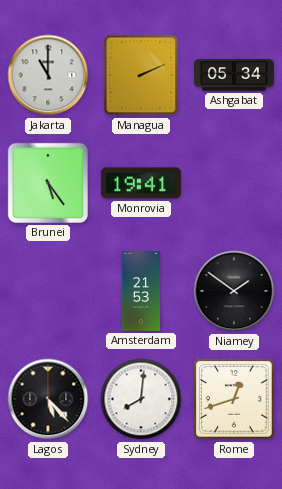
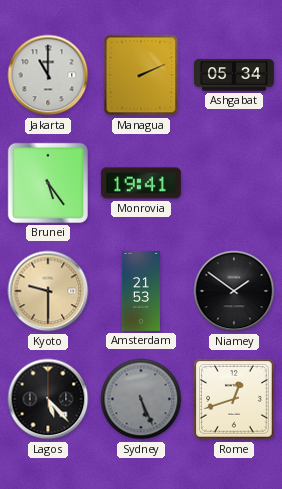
Kyoto: none -> 9:30 (48, 291)
Sydney: 8:01 -> 5:26 (141, 399)
Sydney dial: white -> grey (141, 399)
